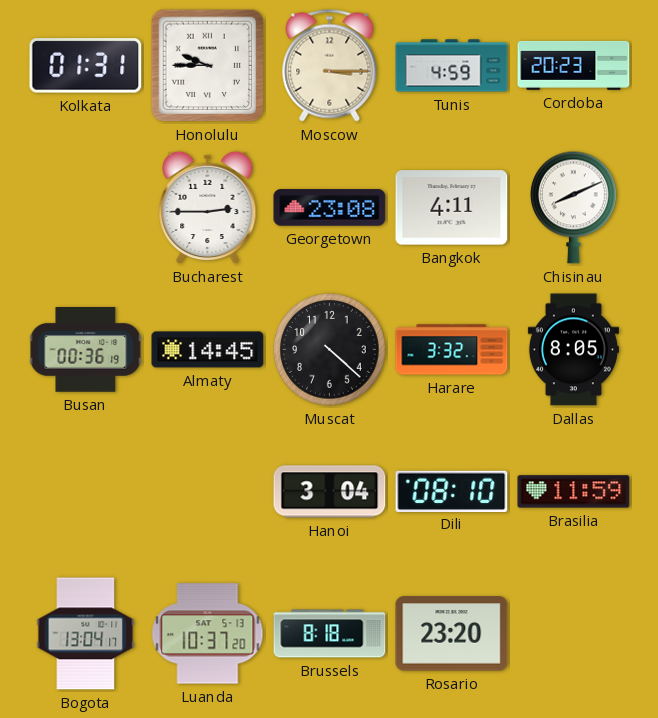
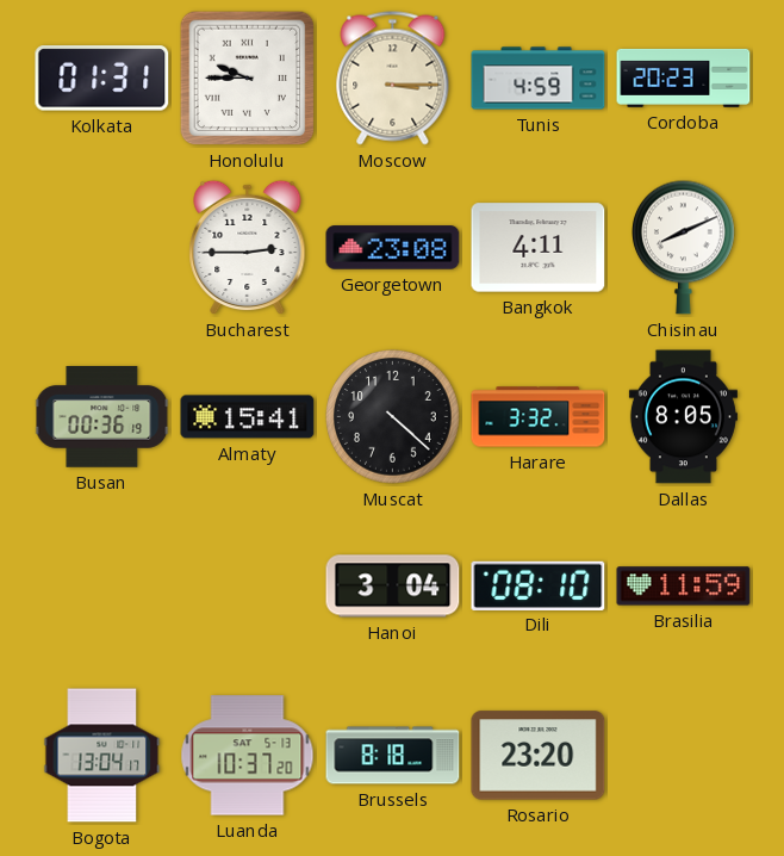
Almaty: 14:45 -> 15:41 (248, 417)
